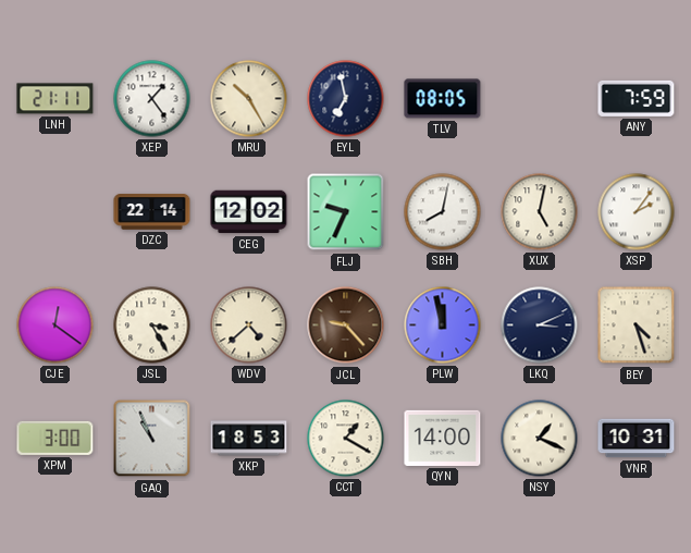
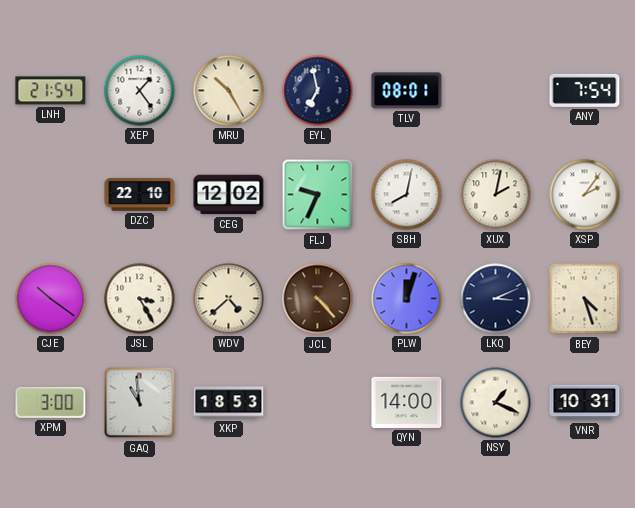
LNH: 21:11 -> 21:54 (51, 91)
TLV: 08:05 -> 08:01 (407, 91)
ANY: 7:59 -> 7:54 (585, 90)
DZC: 22:14 -> 22:10 (140, 195)
XUX: 5:02 -> 2:02 (496, 195)
CJE: 12:21 -> 10:21 (51, 299)
JCL: 9:23 -> 4:23 (318, 299)
PLW: 11:58 -> 12:03 (407, 299)
GAQ: 10:56 -> 10:59 (140, 403)
CCT: 1:20 -> none (346, 439)
